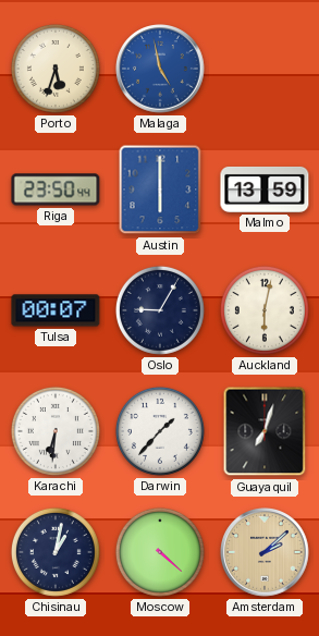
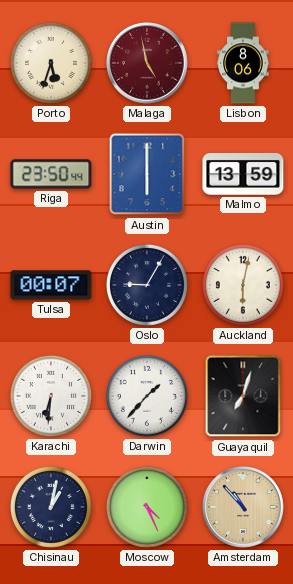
Malaga dial: blue -> burgundy (147, 63)
Lisbon: none -> 8:06 (243, 63)
Moscow: 4:22 -> 4:26 (147, 507)
Amsterdam: 2:08 -> 10:53 (243, 507)
